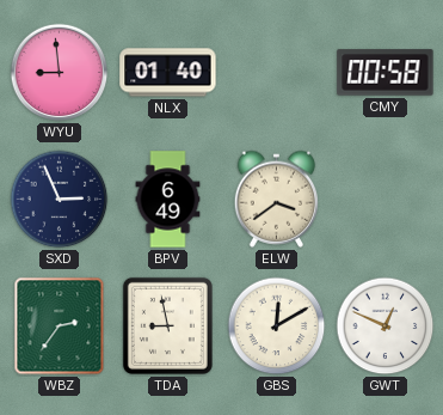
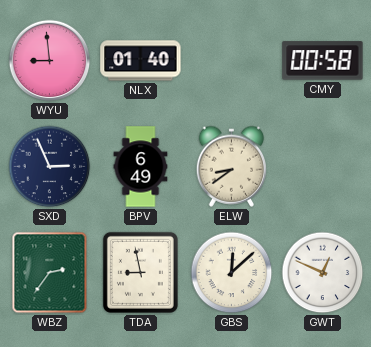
ELW: 3:39 -> 8:39 (232, 166)
GBS: 12:10 -> 12:08 (232, 273)
